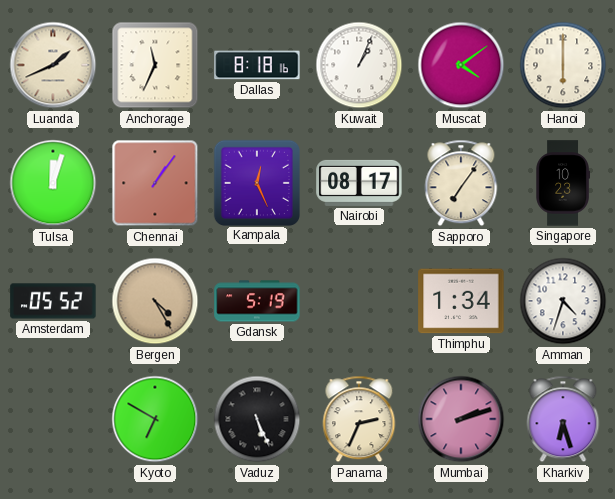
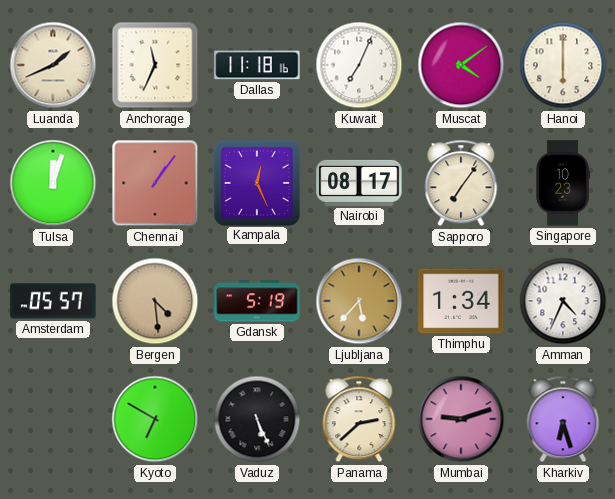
Dallas: 8:18 -> 11:18 (257, 65)
Kuwait: 1:04 -> 7:04 (359, 65)
Amsterdam: 05:52 -> 05:57 (53, 301)
Bergen: 4:25 -> 4:29 (155, 301)
Ljubljana: none -> 5:37 (359, 301)
Amman: 4:33 -> 4:34 (563, 301)
Panama: 2:34 -> 2:38 (359, 419)
Mumbai: 2:12 -> 9:12 (461, 419)
